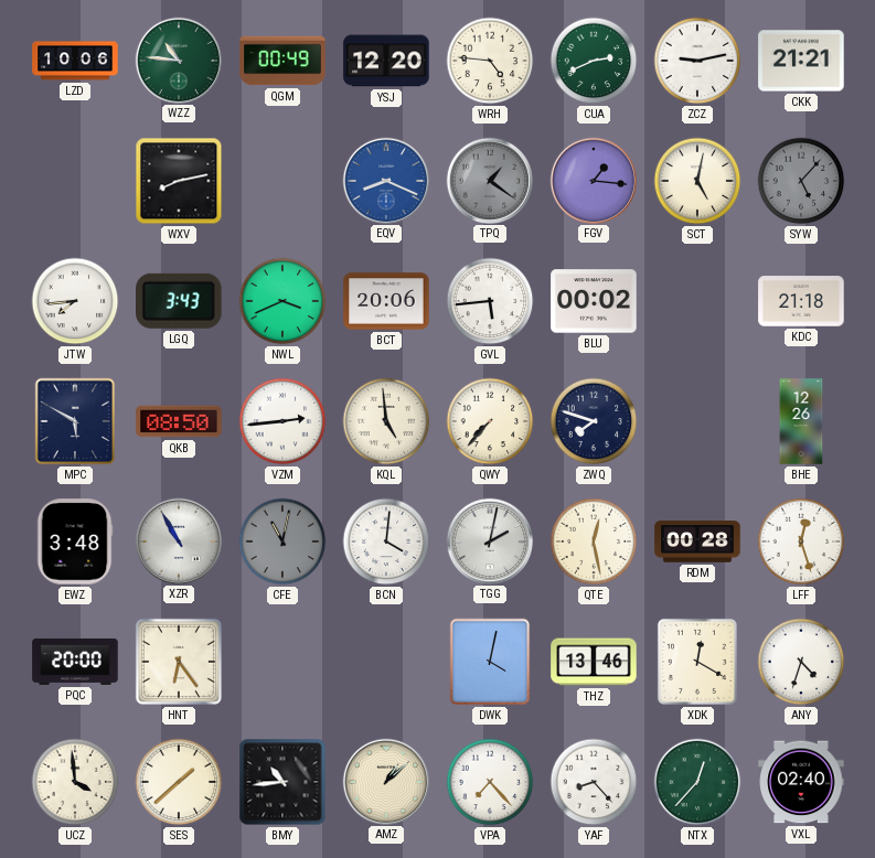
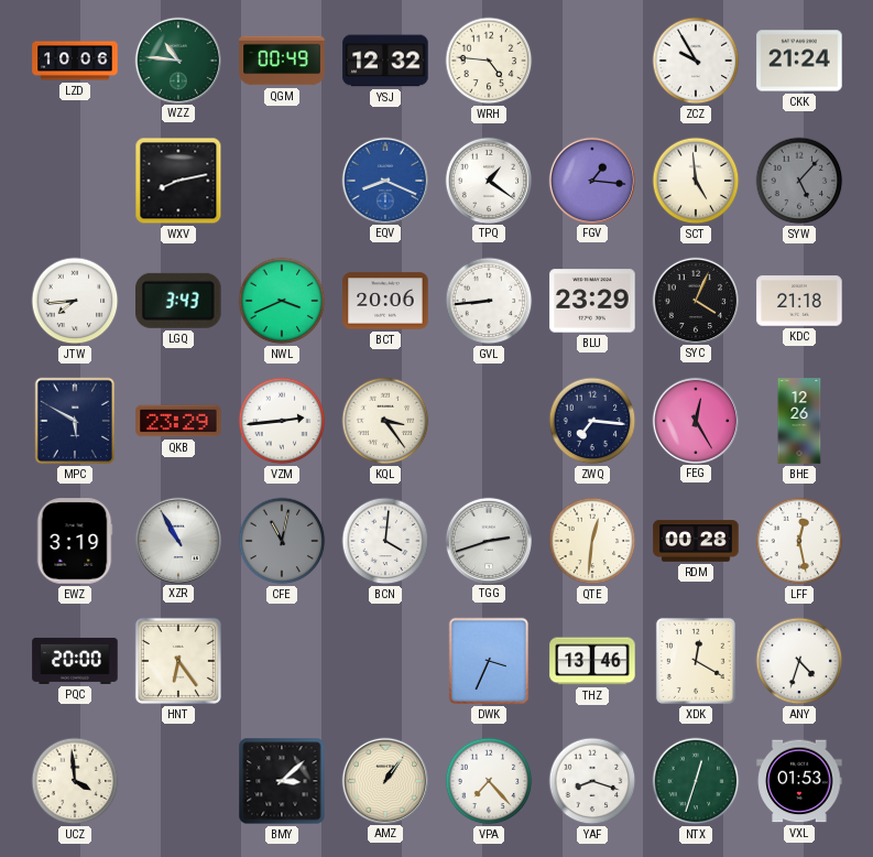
YSJ: 12:20 -> 12:32 (385, 61)
CUA: 2:41 -> none (594, 61)
ZCZ: 9:13 -> 9:55 (696, 61)
CKK: 21:21 -> 21:24 (799, 61)
TPQ dial: grey -> white (488, 180)
SCT: 5:02 -> 4:59 (696, 181)
GVL: 5:44 -> 8:44 (489, 301)
BLU: 00:02 -> 23:29 (592, 301)
SYC: none -> 4:04 (695, 300)
QKB: 08:50 -> 23:29 (178, 421)
KQL: 4:59 -> 3:24 (385, 421)
QWY: 7:37 -> none (490, 421)
ZWQ: 7:48 -> 7:16 (592, 421)
FEG: none -> 12:25 (695, 420)
EWZ: 3:48 -> 3:19 (75, 541)
TGG: 2:02 -> 2:42 (488, 540)
QTE: 12:28 -> 12:31 (592, 541)
LFF: 12:27 -> 12:28 (799, 541)
DWK: 4:02 -> 3:34 (489, 661)
SES: 1:38 -> none (179, 782)
BMY: 10:44 -> 3:08 (282, 781)
AMZ: 1:08 -> 1:06 (384, 780)
YAF: 8:23 -> 8:18 (592, 781)
NTX: 12:37 -> 12:33 (696, 781)
VXL: 02:40 -> 01:53 (799, 781)
